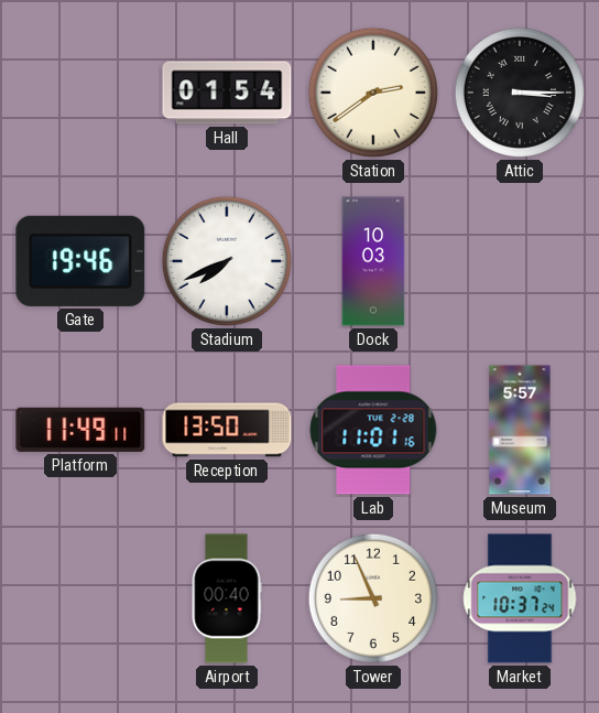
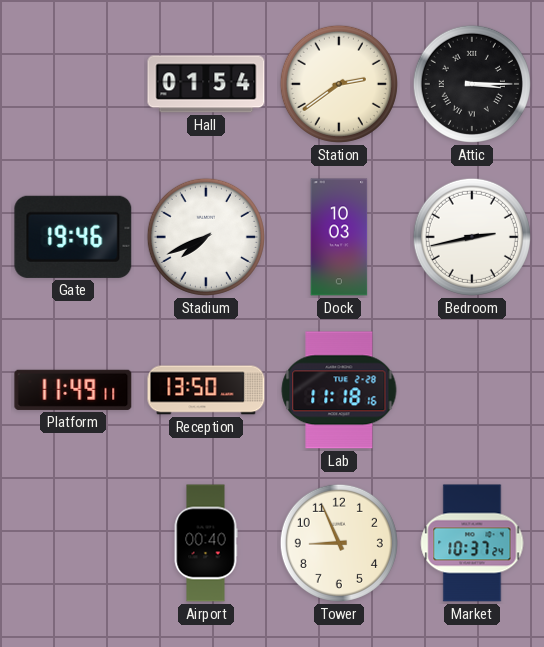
Bedroom: none -> 2:43 (472, 237)
Lab: 11:01 -> 11:18 (339, 390)
Museum: 5:57 -> none (520, 430)
